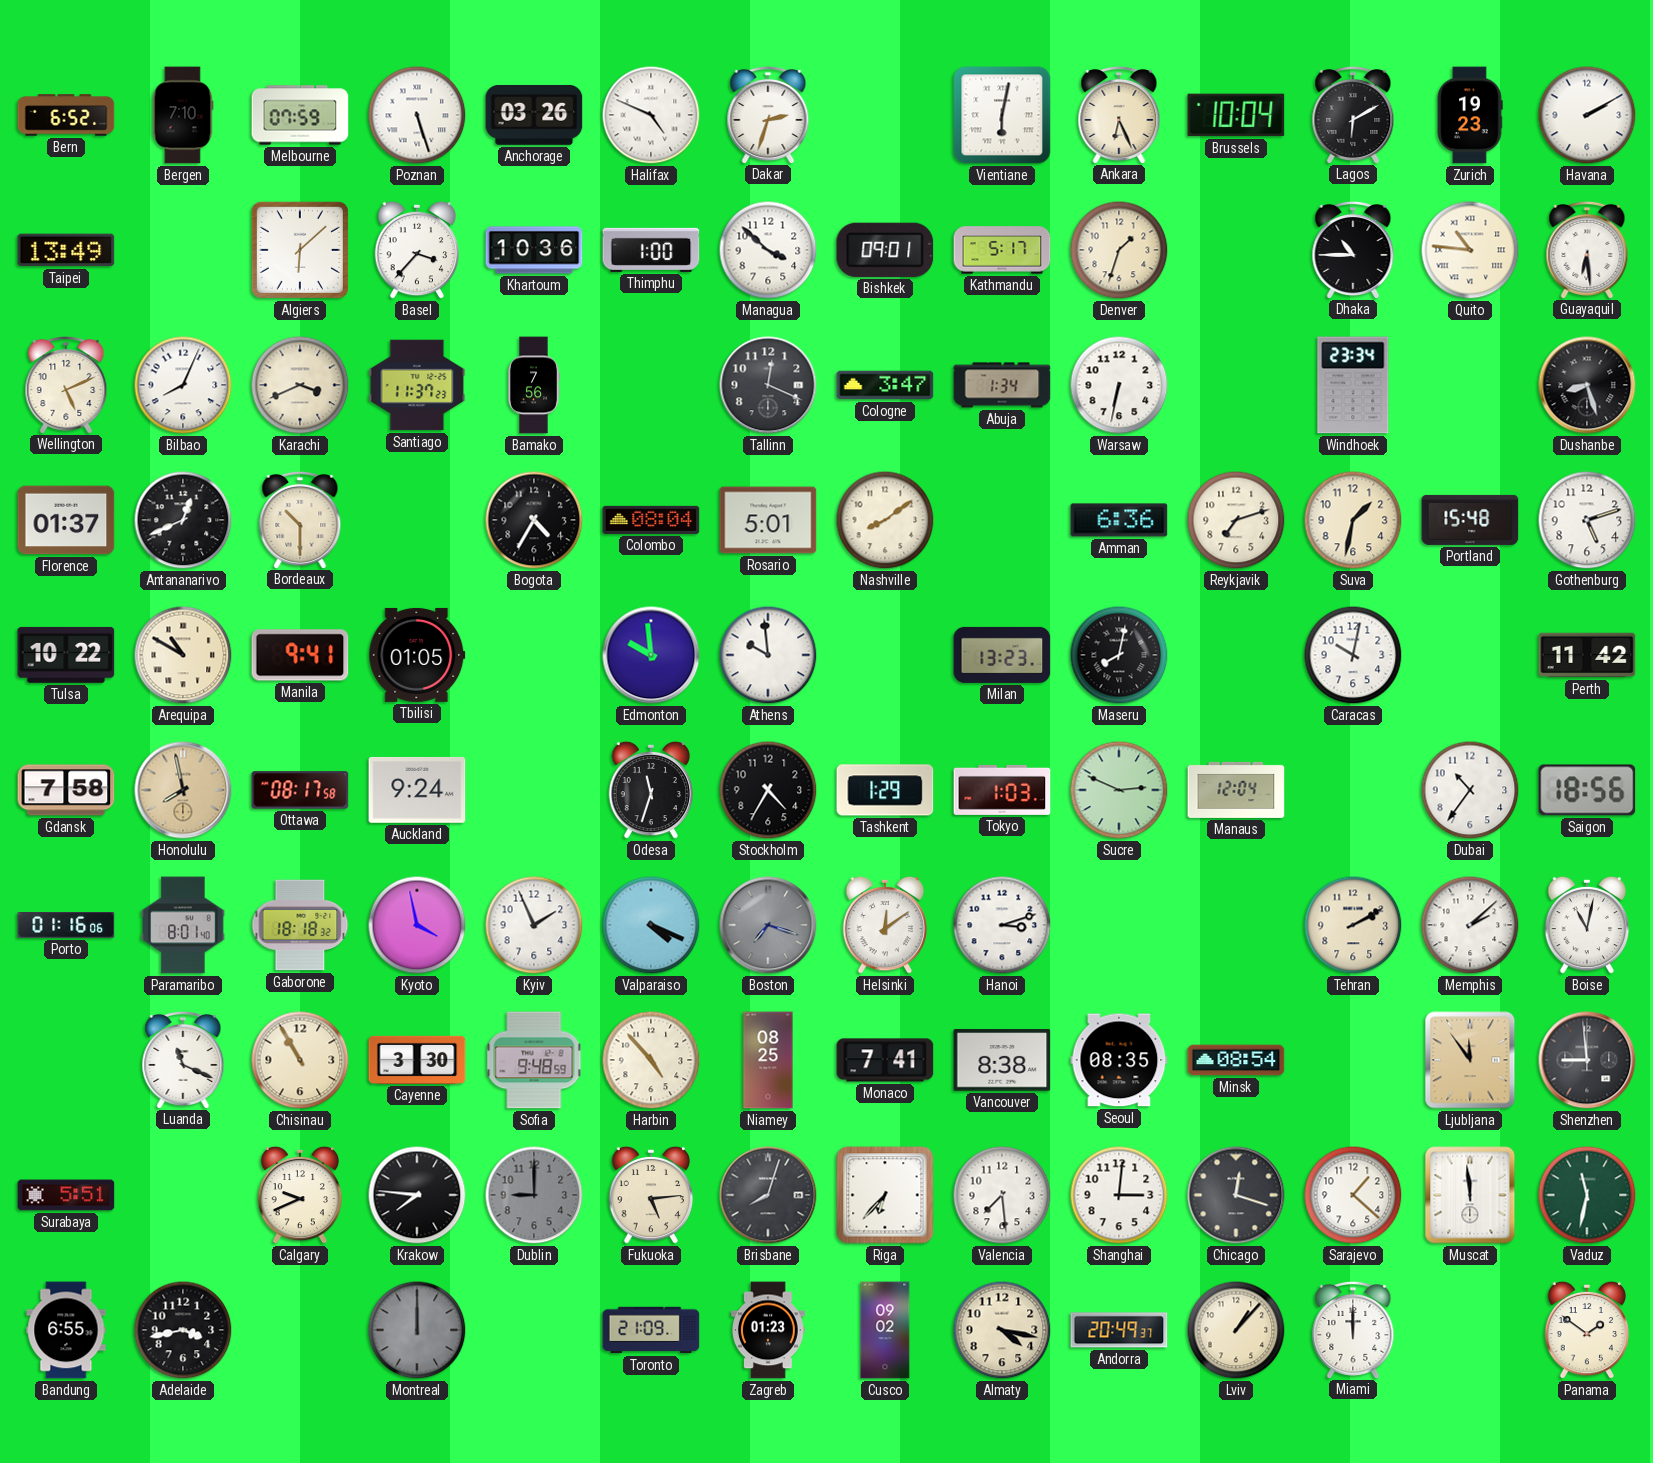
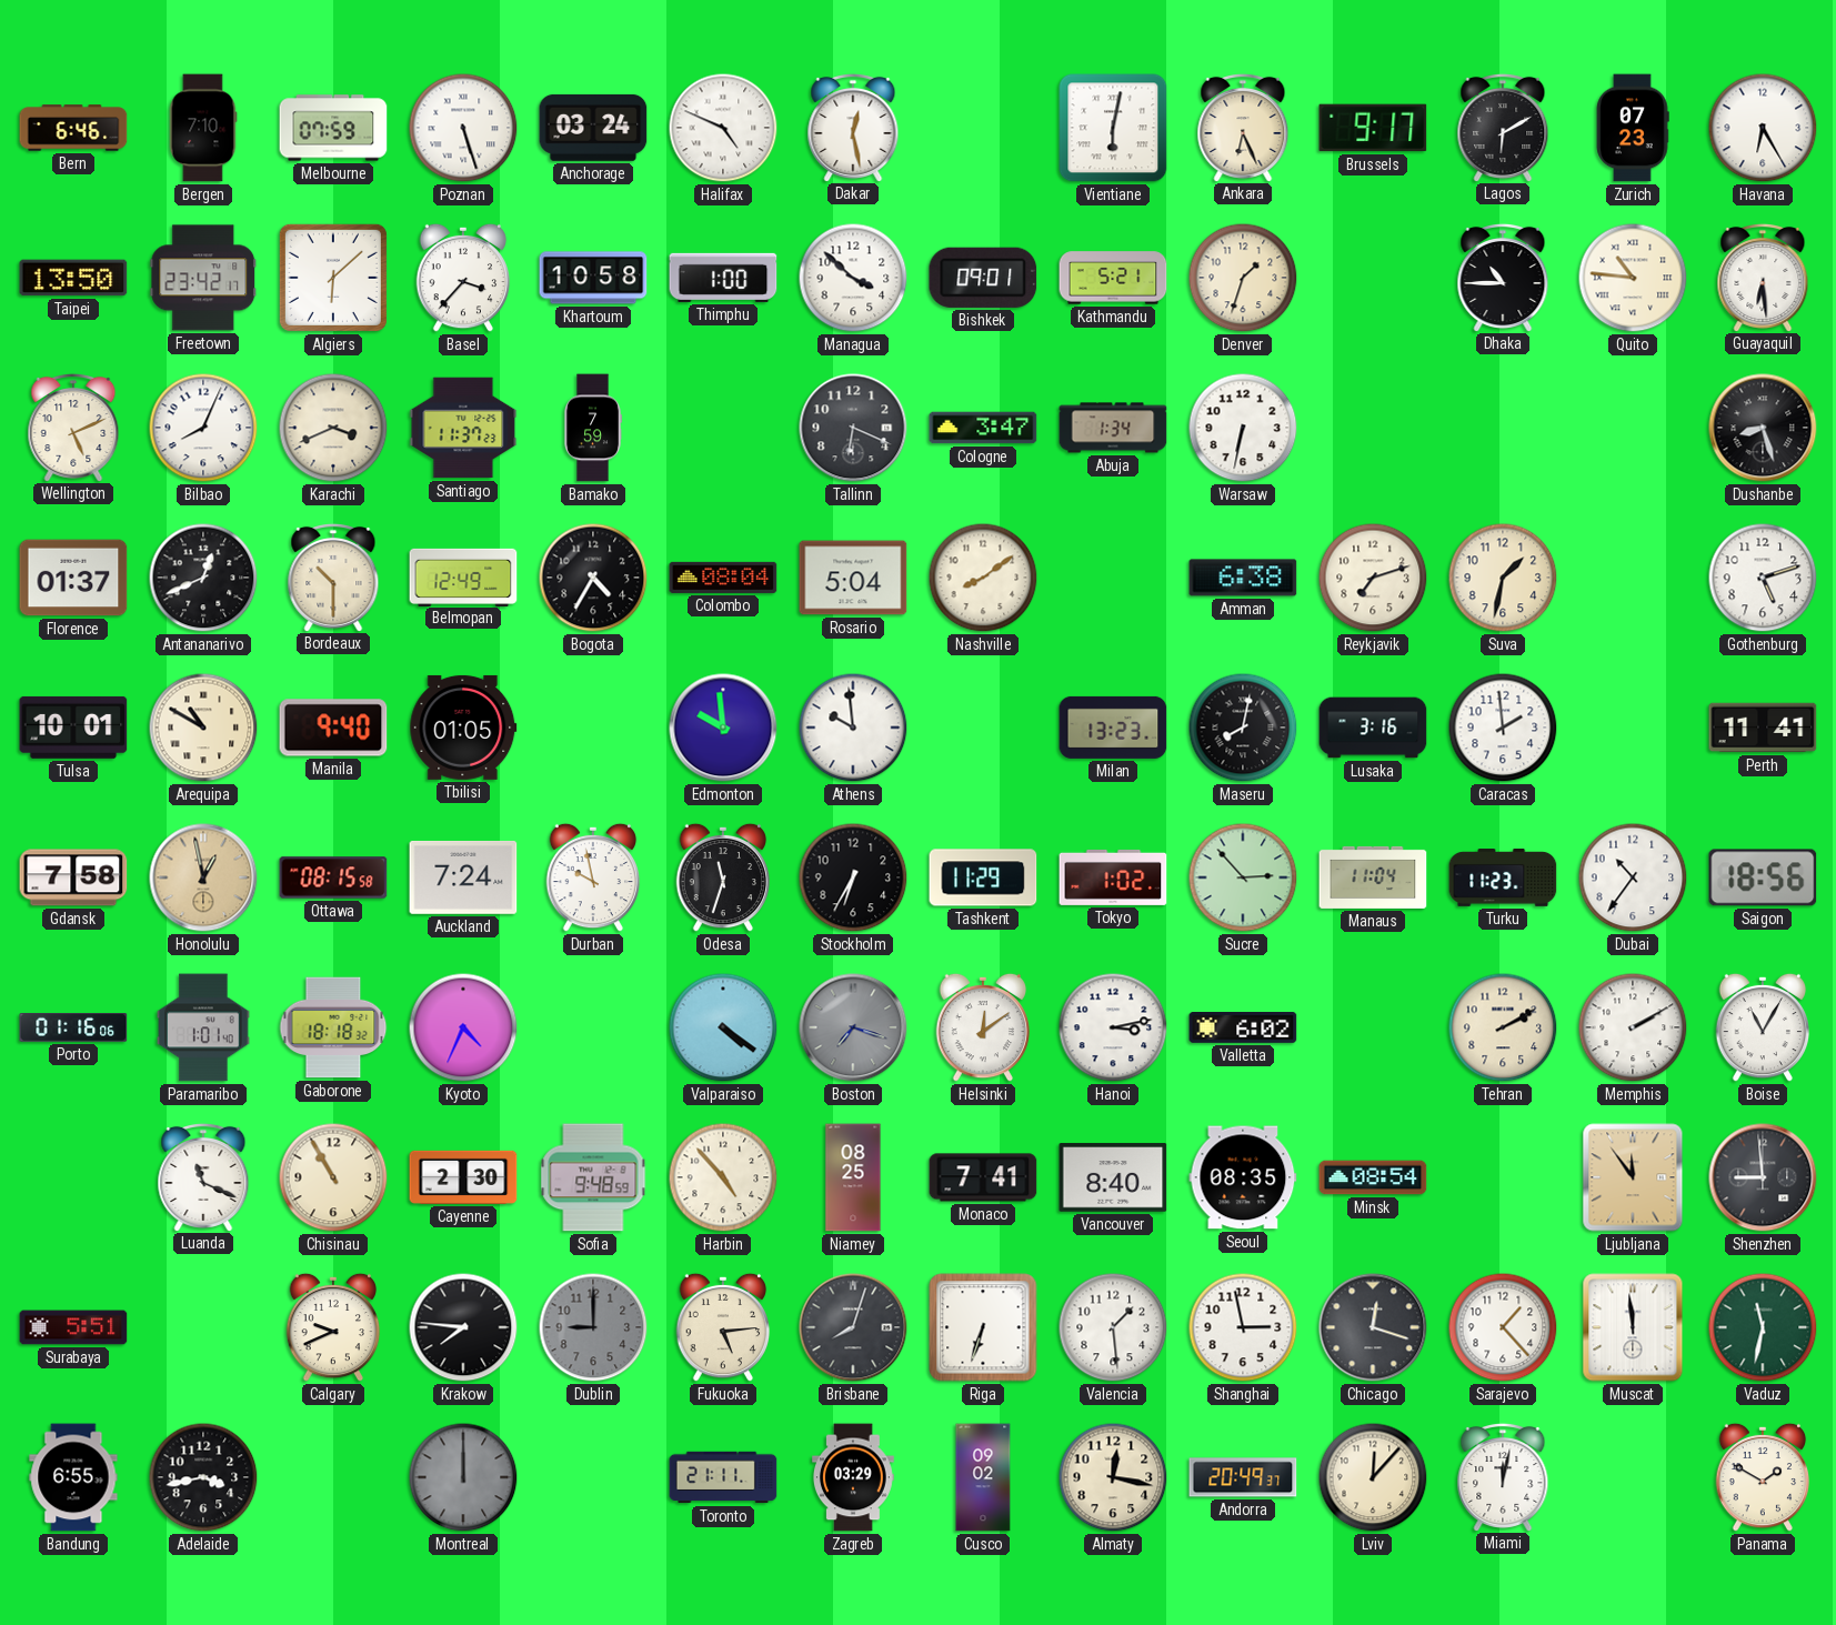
Bern: 6:52 -> 6:46 (73, 128)
Anchorage: 03:26 -> 03:24 (593, 128)
Dakar: 2:33 -> 12:28 (853, 127)
Brussels: 10:04 -> 9:17 (1373, 128)
Zurich: 19:23 -> 07:23 (1633, 128)
Havana: 2:10 -> 6:25 (1763, 128)
Taipei: 13:49 -> 13:50 (73, 278)
Freetown: none -> 23:42 (203, 278)
Khartoum: 10:36 -> 10:58 (593, 278)
Kathmandu: 5:17 -> 5:21 (1113, 278)
Bamako: 7:56 -> 7:59 (593, 428)
Tallinn: 12:19 -> 6:19 (853, 428)
Windhoek: 23:34 -> none (1353, 385)
Belmopan: none -> 12:49 (463, 576)
Rosario: 5:01 -> 5:04 (853, 578)
Amman: 6:36 -> 6:38 (1243, 578)
Portland: 15:48 -> none (1470, 520)
Tulsa: 10:22 -> 10:01 (73, 728)
Manila: 9:41 -> 9:40 (333, 728)
Lusaka: none -> 3:16 (1373, 728)
Caracas: 10:02 -> 1:59 (1503, 728)
Perth: 11:42 -> 11:41 (1763, 728)
Honolulu: 7:58 -> 12:58 (203, 877)
Ottawa: 08:17 -> 08:15 (333, 877)
Auckland: 9:24 -> 7:24 (463, 877)
Durban: none -> 9:58 (593, 877)
Stockholm: 4:35 -> 6:35 (853, 877)
Tashkent: 1:29 -> 11:29 (983, 877)
Tokyo: 1:03 -> 1:02 (1113, 877)
Sucre: 2:49 -> 2:53 (1243, 877)
Manaus: 12:04 -> 11:04 (1373, 877)
Turku: none -> 11:23 (1503, 879)
Paramaribo: 8:01 -> 1:01 (203, 1027)
Kyoto: 3:58 -> 4:34 (463, 1027)
Kyiv: 1:56 -> none (534, 925)
Valparaiso: 4:19 -> 4:21 (723, 1027)
Hanoi: 3:12 -> 3:13 (1113, 1027)
Valletta: none -> 6:02 (1243, 1029)
Memphis: 2:08 -> 2:10 (1633, 1027)
Boise: 11:02 -> 11:05 (1763, 1027)
Cayenne: 3:30 -> 2:30 (463, 1177)
Vancouver: 8:38 -> 8:40 (1113, 1177)
Riga: 6:37 -> 6:33 (983, 1327)
Valencia: 7:29 -> 1:29 (1113, 1327)
Shanghai: 3:01 -> 2:58 (1243, 1327)
Sarajevo: 1:22 -> 1:23 (1503, 1327)
Toronto: 21:09 -> 21:11 (723, 1477)
Zagreb: 01:23 -> 03:29 (854, 1477)
Almaty: 4:17 -> 12:17 (1113, 1477)
Lviv: 1:07 -> 12:07 (1373, 1477)
Miami: 12:00 -> 12:02 (1503, 1476)
Panama: 1:51 -> 1:50 (1763, 1477)
